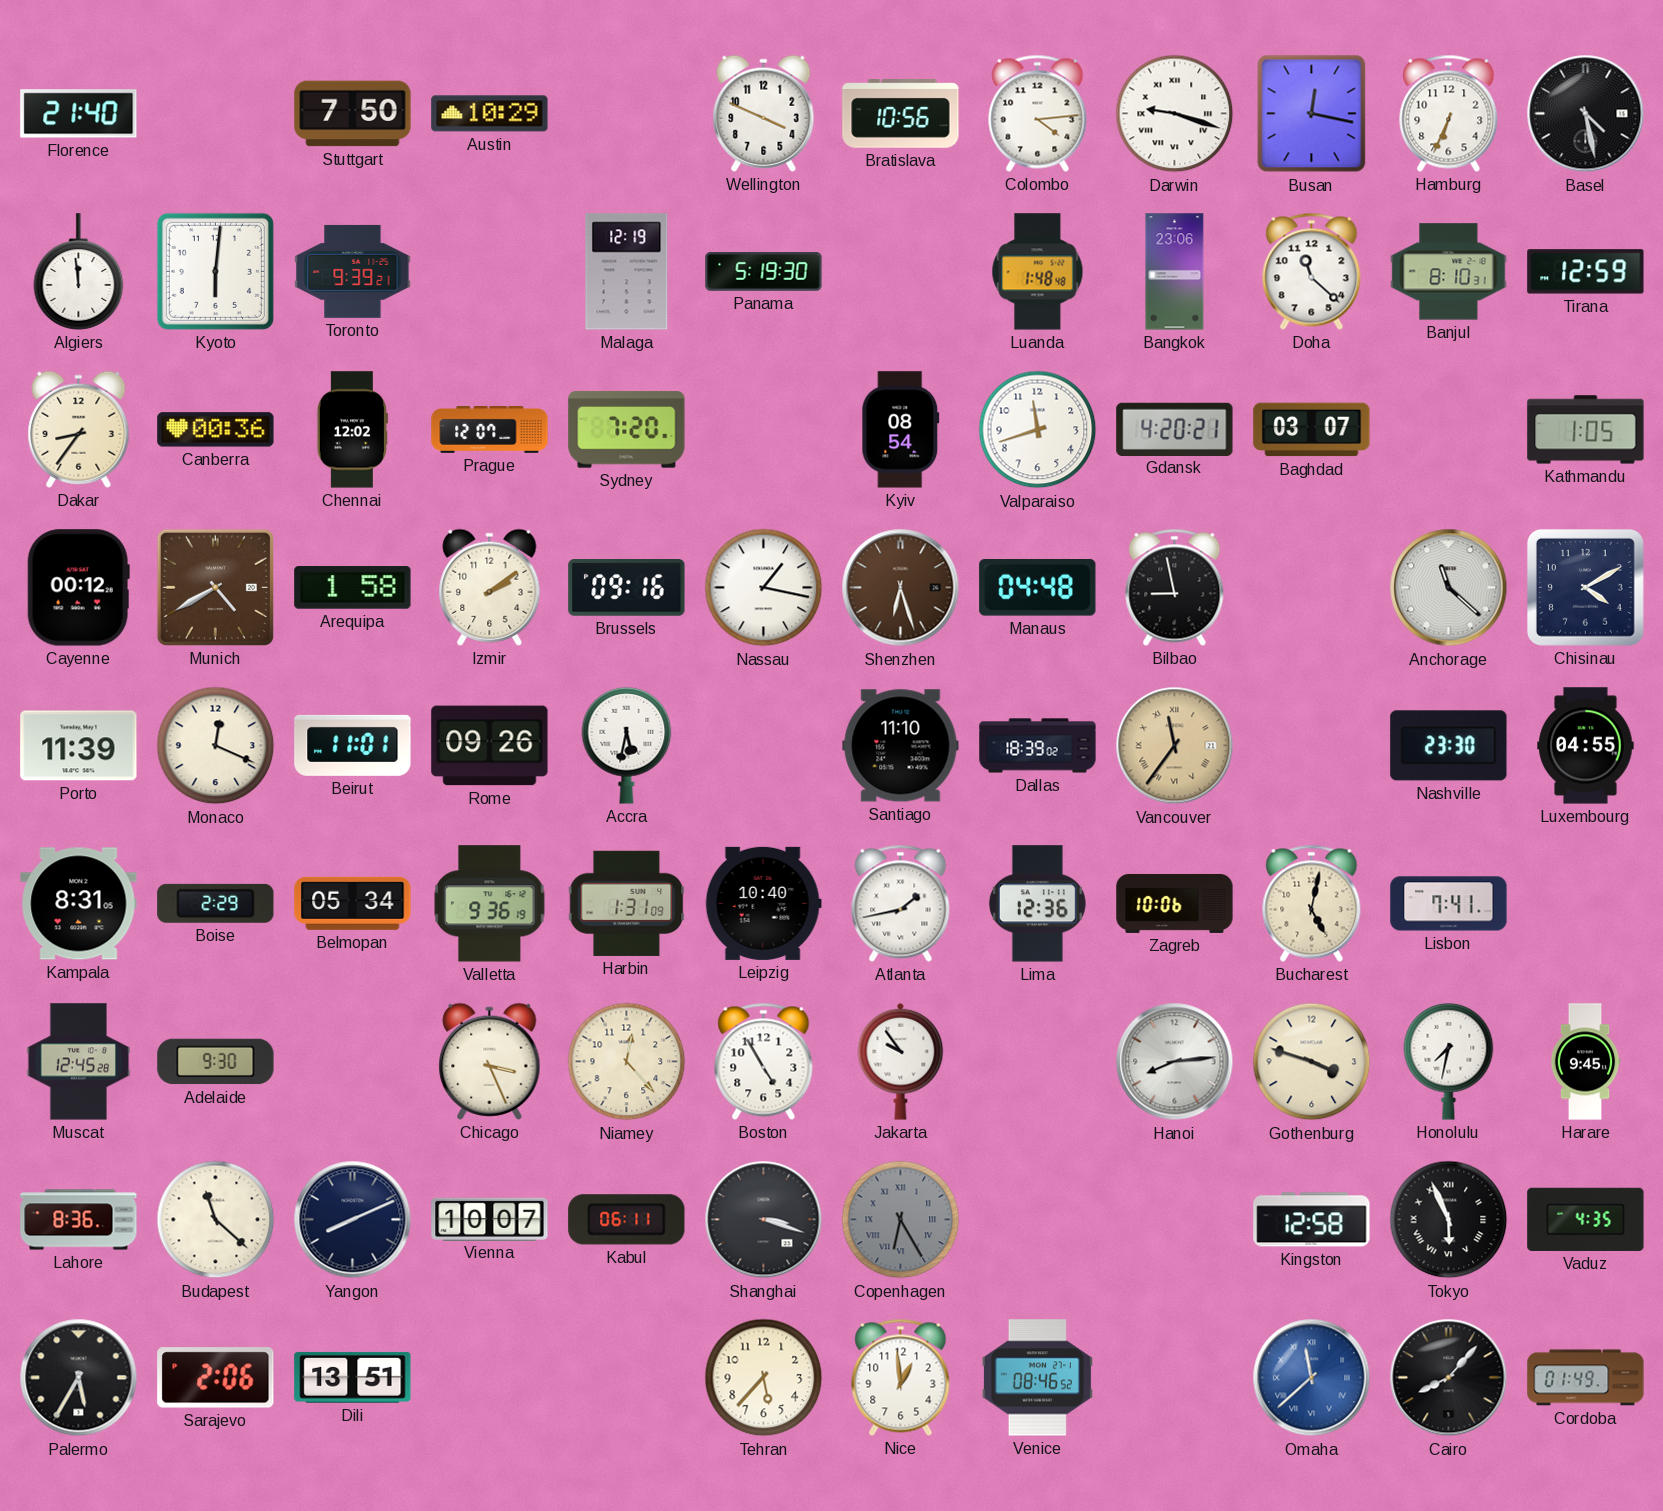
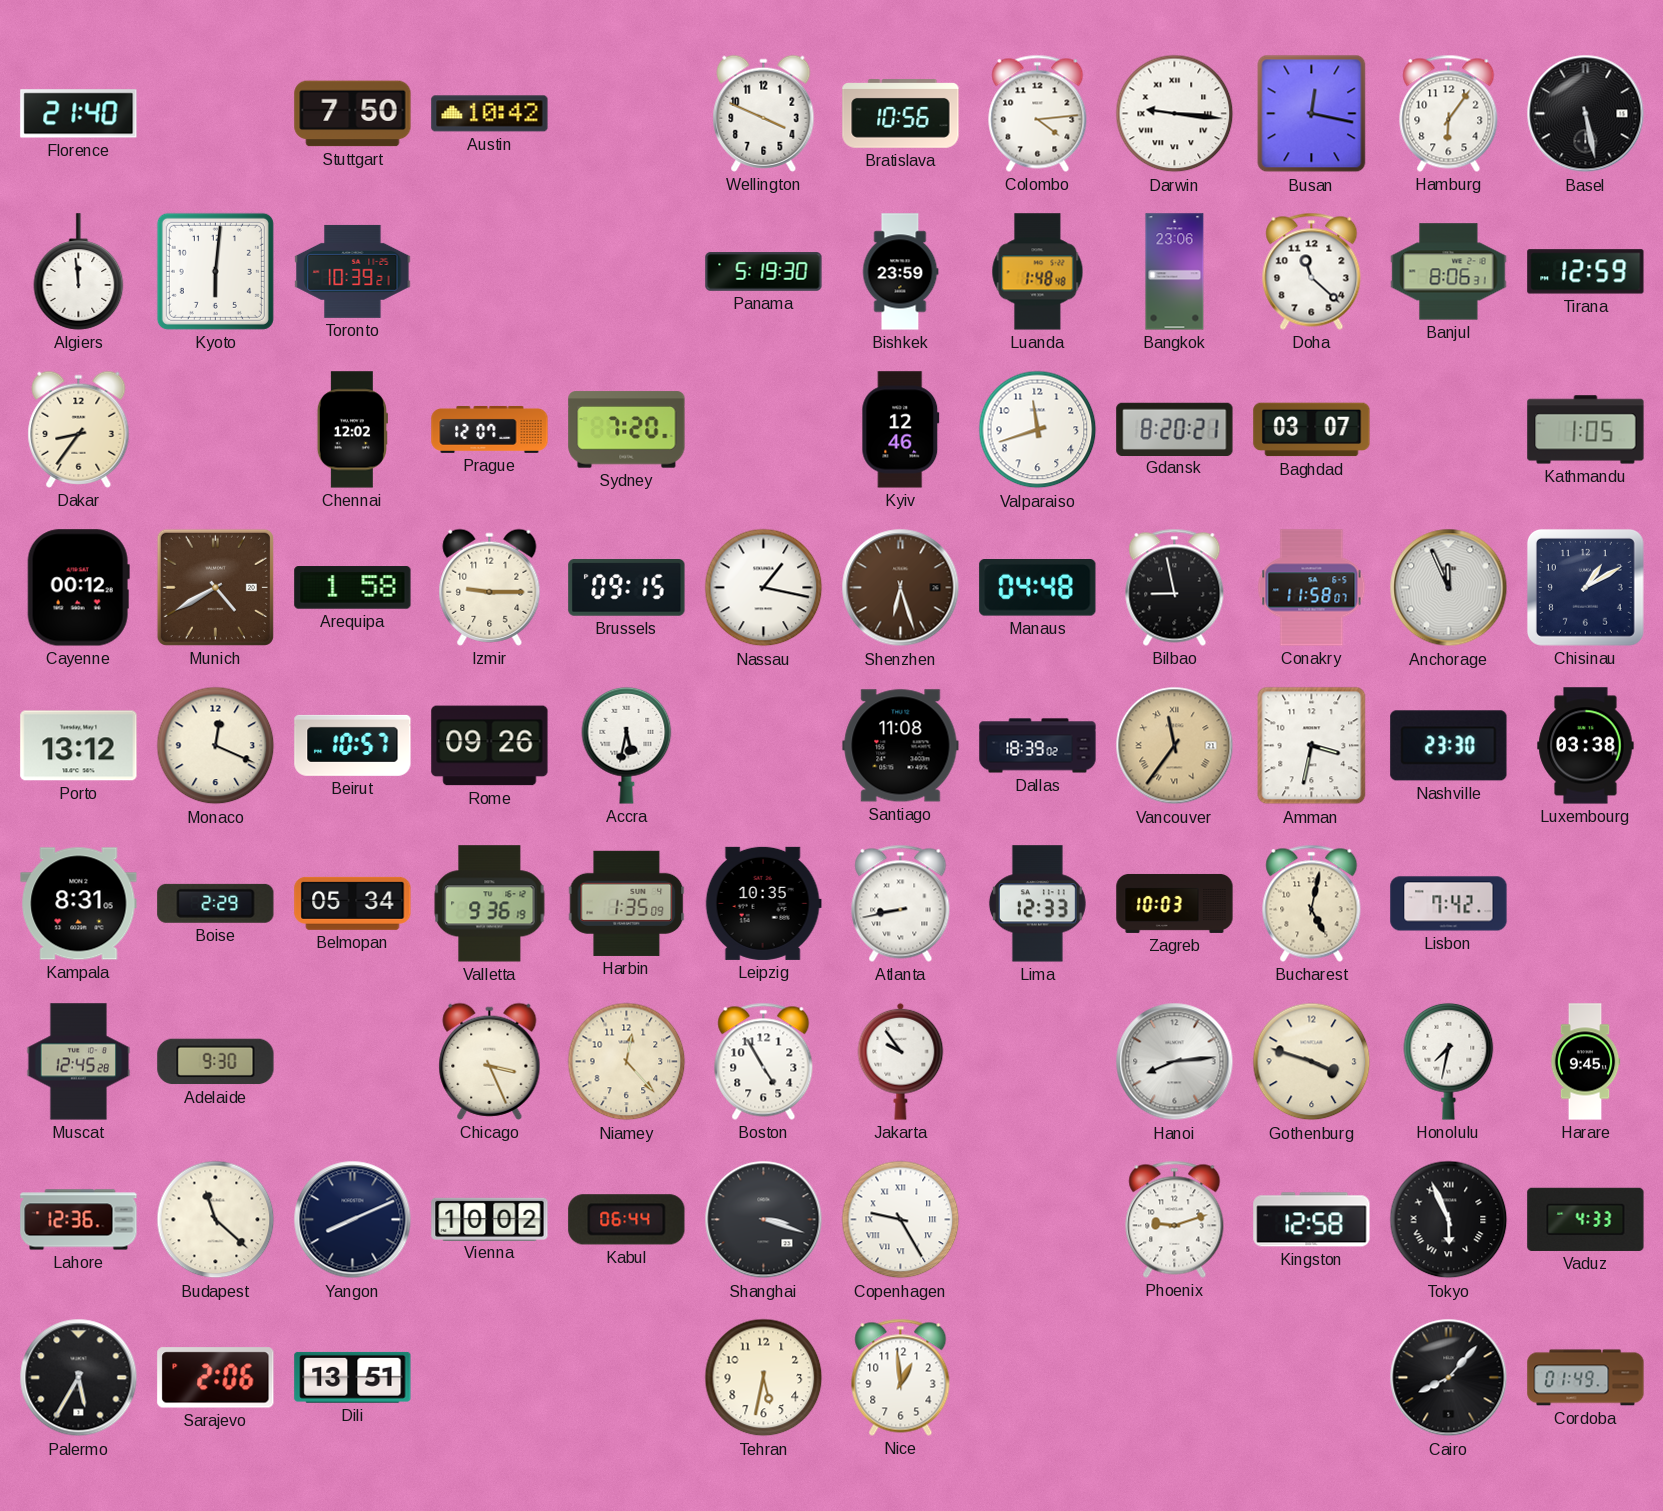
Austin: 10:29 -> 10:42 (490, 114)
Darwin: 9:18 -> 9:16 (1175, 114)
Hamburg: 6:34 -> 6:06 (1449, 113)
Basel: 4:28 -> 5:28 (1586, 114)
Toronto: 9:39 -> 10:39 (353, 271)
Malaga: 12:19 -> none (627, 272)
Bishkek: none -> 23:59 (900, 272)
Banjul: 8:10 -> 8:06 (1449, 272)
Canberra: 00:36 -> none (216, 430)
Kyiv: 08:54 -> 12:46 (901, 430)
Gdansk: 4:20 -> 8:20 (1175, 429)
Izmir: 2:09 -> 9:15 (490, 587)
Brussels: 09:16 -> 09:15 (627, 588)
Conakry: none -> 11:58 (1312, 588)
Anchorage: 11:22 -> 11:56 (1449, 588)
Chisinau: 4:10 -> 1:10 (1585, 587)
Porto: 11:39 -> 13:12 (79, 746)
Beirut: 11:01 -> 10:57 (353, 745)
Santiago: 11:10 -> 11:08 (901, 746)
Amman: none -> 3:32 (1312, 746)
Luxembourg: 04:55 -> 03:38 (1586, 746)
Harbin: 1:31 -> 1:35 (627, 903)
Leipzig: 10:40 -> 10:35 (763, 903)
Atlanta: 1:43 -> 8:43 (901, 903)
Lima: 12:36 -> 12:33 (1037, 904)
Zagreb: 10:06 -> 10:03 (1175, 903)
Lisbon: 7:41 -> 7:42 (1449, 904)
Lahore: 8:36 -> 12:36 (79, 1220)
Vienna: 10:07 -> 10:02 (490, 1219)
Kabul: 06:11 -> 06:44 (627, 1220)
Copenhagen: 6:25 -> 9:25 (901, 1220)
Copenhagen dial: grey -> white (901, 1220)
Phoenix: none -> 9:12 (1175, 1219)
Vaduz: 4:35 -> 4:33 (1586, 1219)
Tehran: 5:37 -> 5:32 (764, 1378)
Venice: 08:46 -> none (1037, 1378)
Omaha: 11:38 -> none (1312, 1378)
